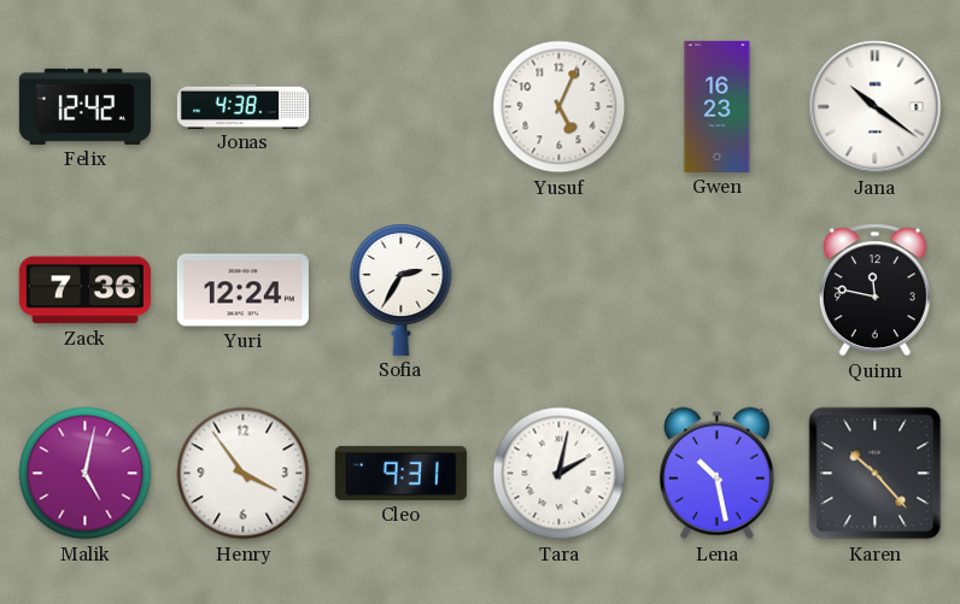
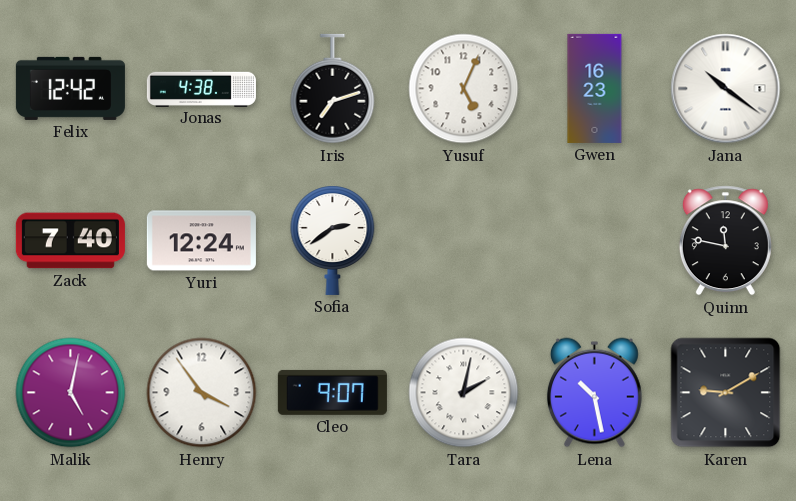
Iris: none -> 7:12 (333, 89)
Zack: 7:36 -> 7:40 (70, 241)
Sofia: 2:35 -> 2:39 (333, 240)
Cleo: 9:31 -> 9:07 (332, 392)
Karen: 10:23 -> 9:10 (726, 393)
